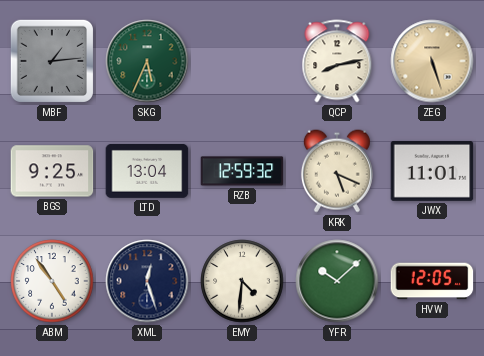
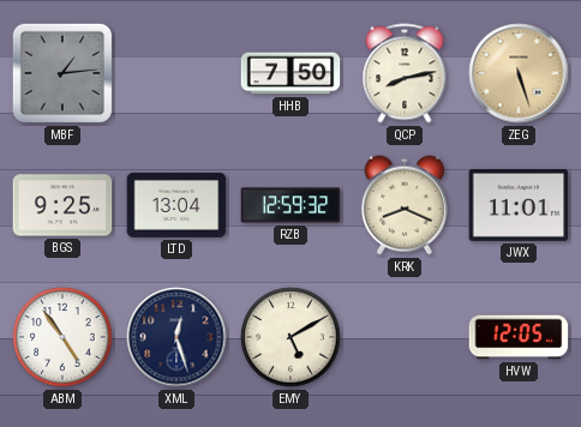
SKG: 5:34 -> none (147, 61)
HHB: none -> 7:50 (290, 73)
KRK: 5:19 -> 8:19 (405, 205)
EMY: 4:31 -> 5:10 (290, 337)
YFR: 10:08 -> none (337, 281)
